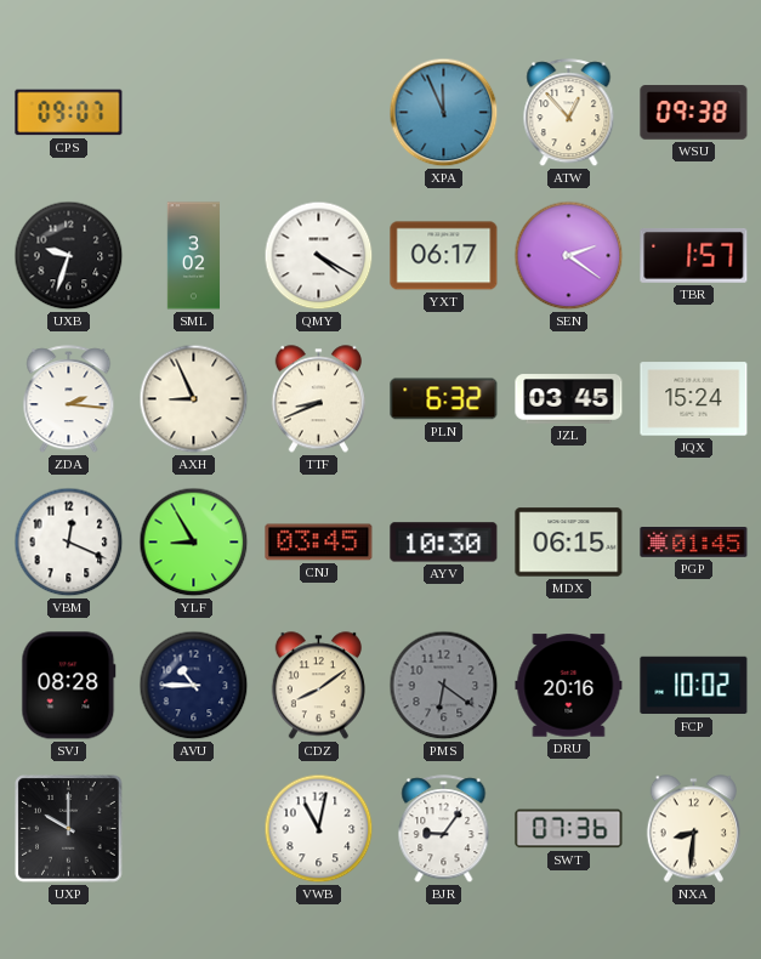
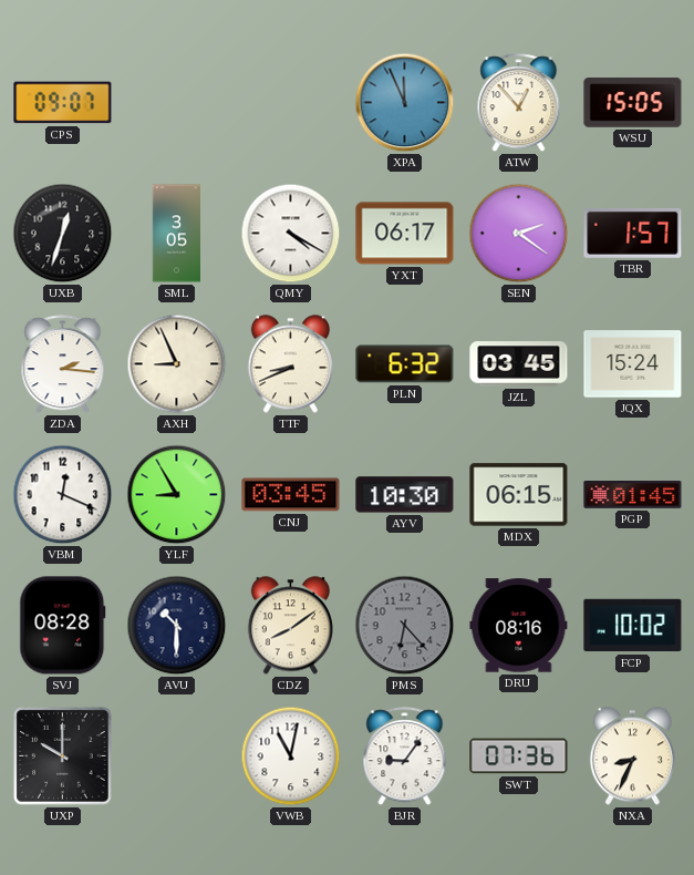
WSU: 09:38 -> 15:05 (633, 103)
UXB: 9:33 -> 12:33 (63, 234)
SML: 3:02 -> 3:05 (176, 234)
AVU: 10:45 -> 10:30 (177, 626)
PMS: 6:21 -> 6:23 (405, 626)
DRU: 20:16 -> 08:16 (519, 626)
NXA: 8:31 -> 8:34 (632, 756)
